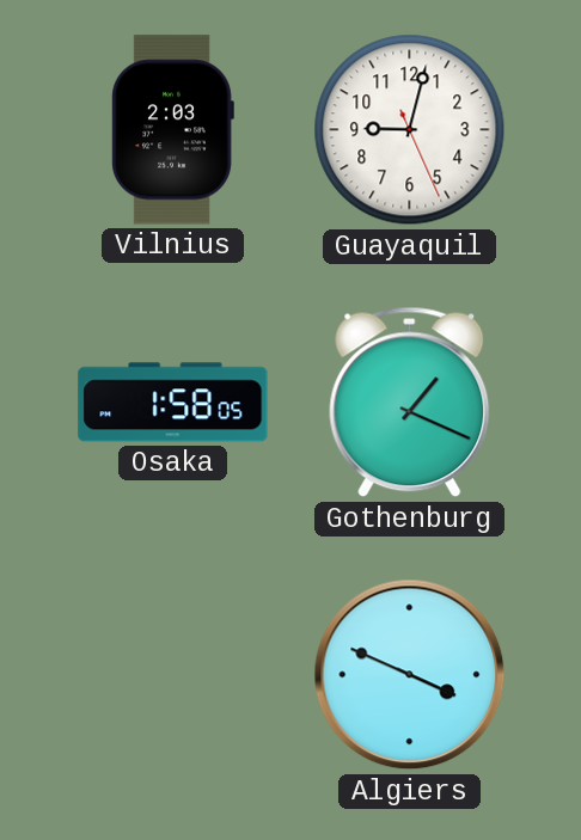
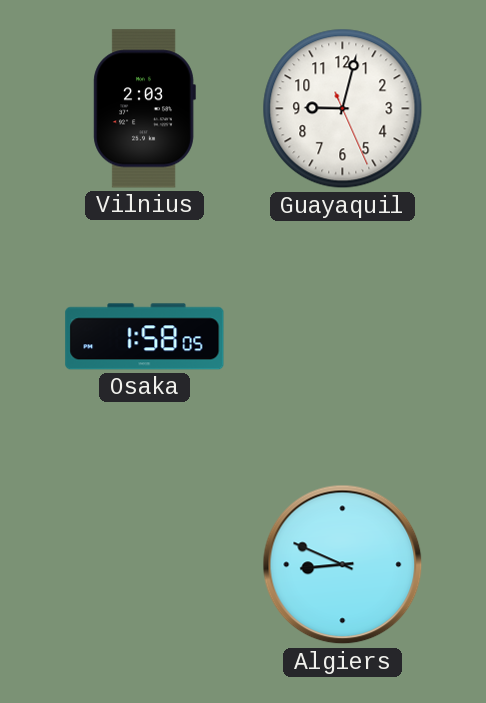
Gothenburg: 1:19 -> none (410, 403)
Algiers: 3:49 -> 8:49 (343, 565)
